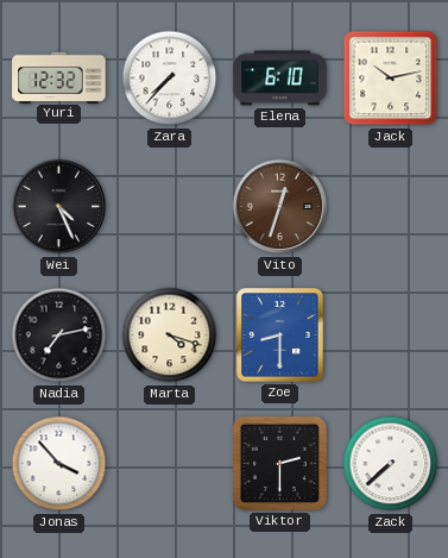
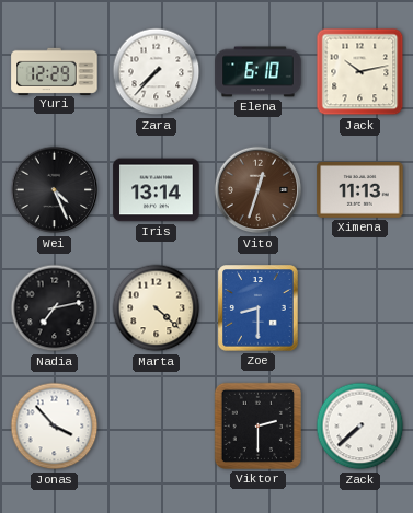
Yuri: 12:32 -> 12:29 (55, 71)
Iris: none -> 13:14 (157, 190)
Ximena: none -> 11:13 (360, 189)
Marta: 4:18 -> 4:22 (157, 308)
